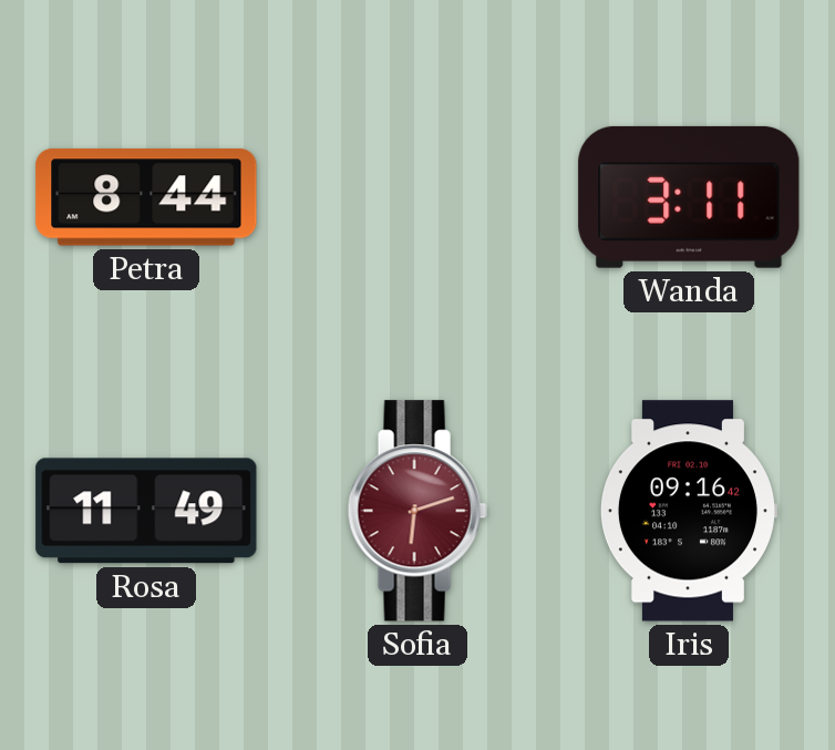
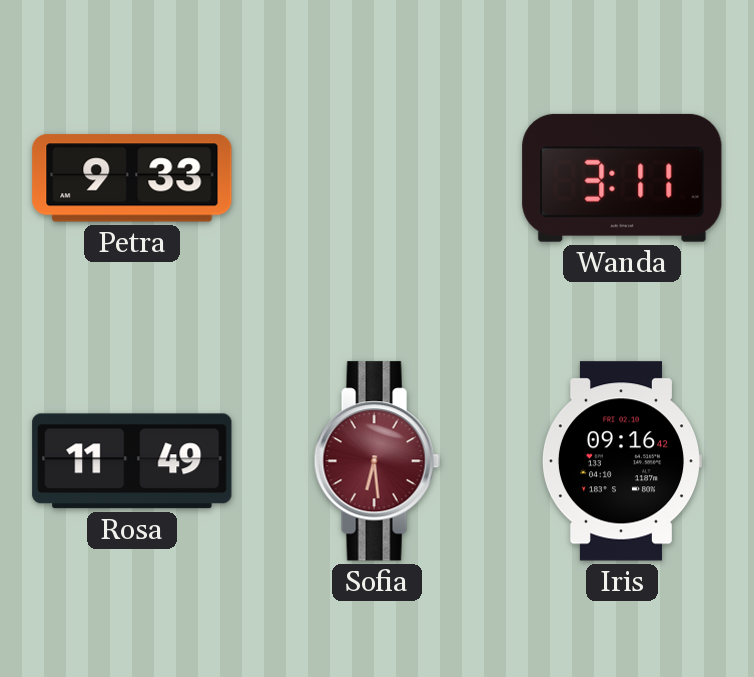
Petra: 8:44 -> 9:33 (132, 178)
Sofia: 6:12 -> 6:29 (377, 461)
